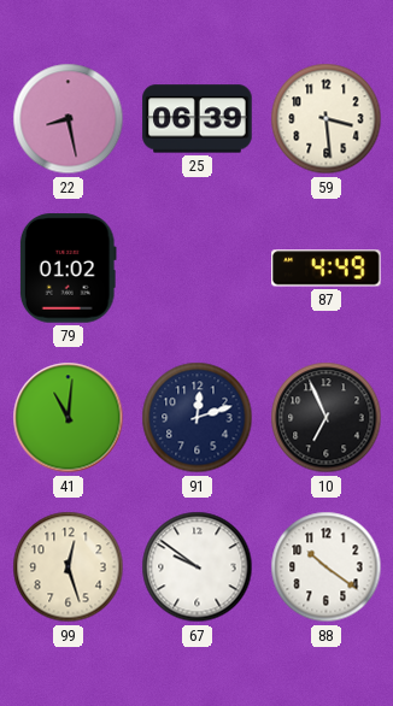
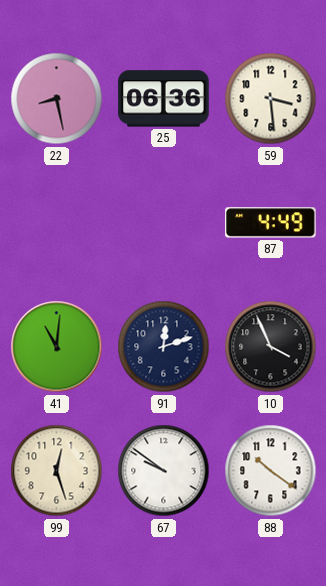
25: 06:39 -> 06:36 (164, 99)
79: 01:02 -> none (68, 269)
10: 6:56 -> 3:56 (271, 347)
